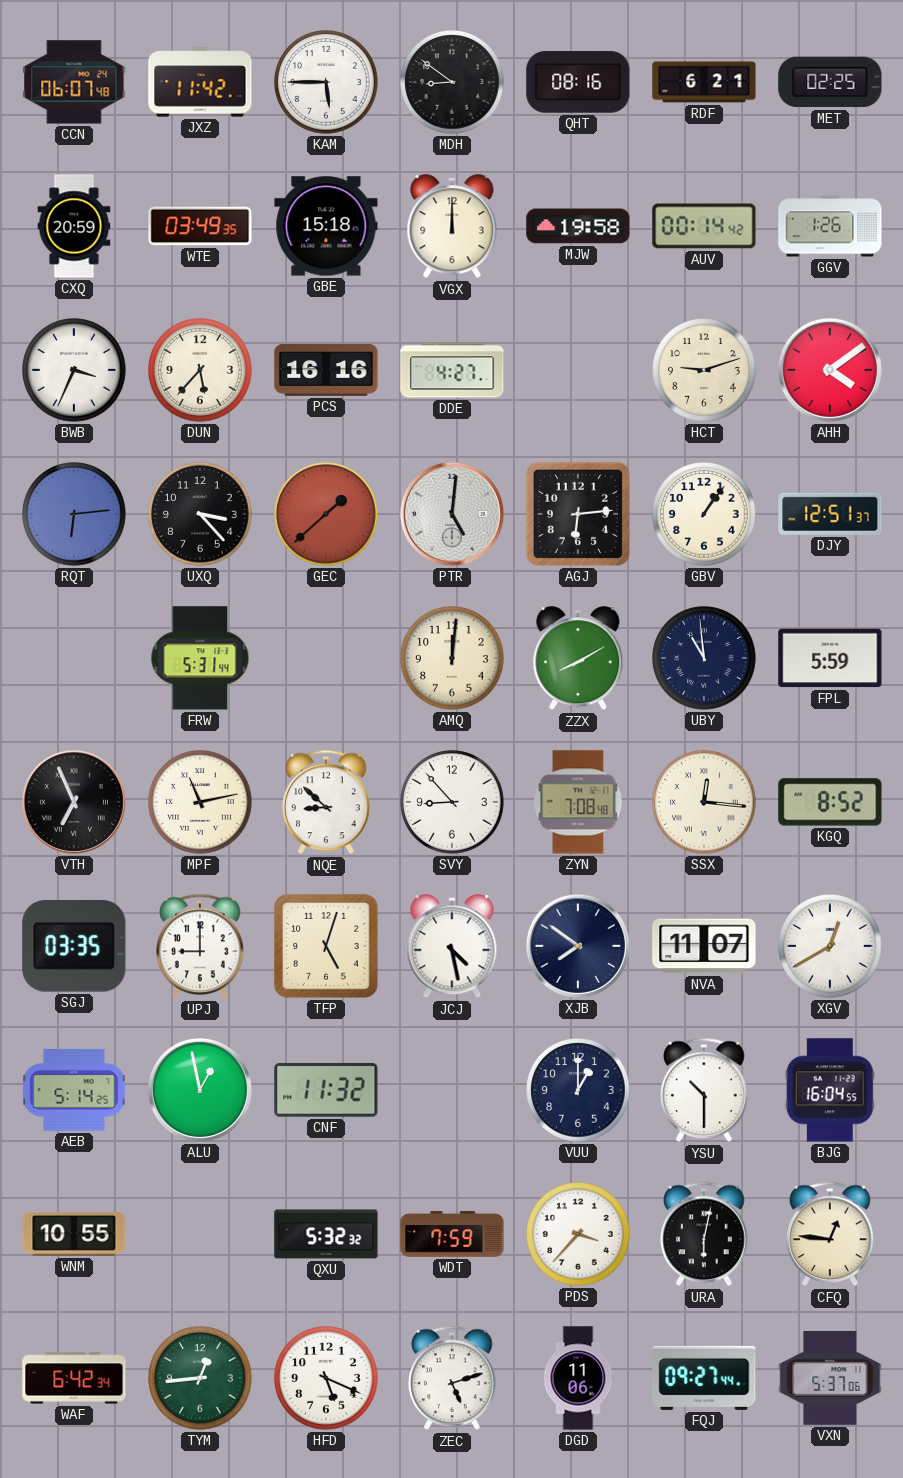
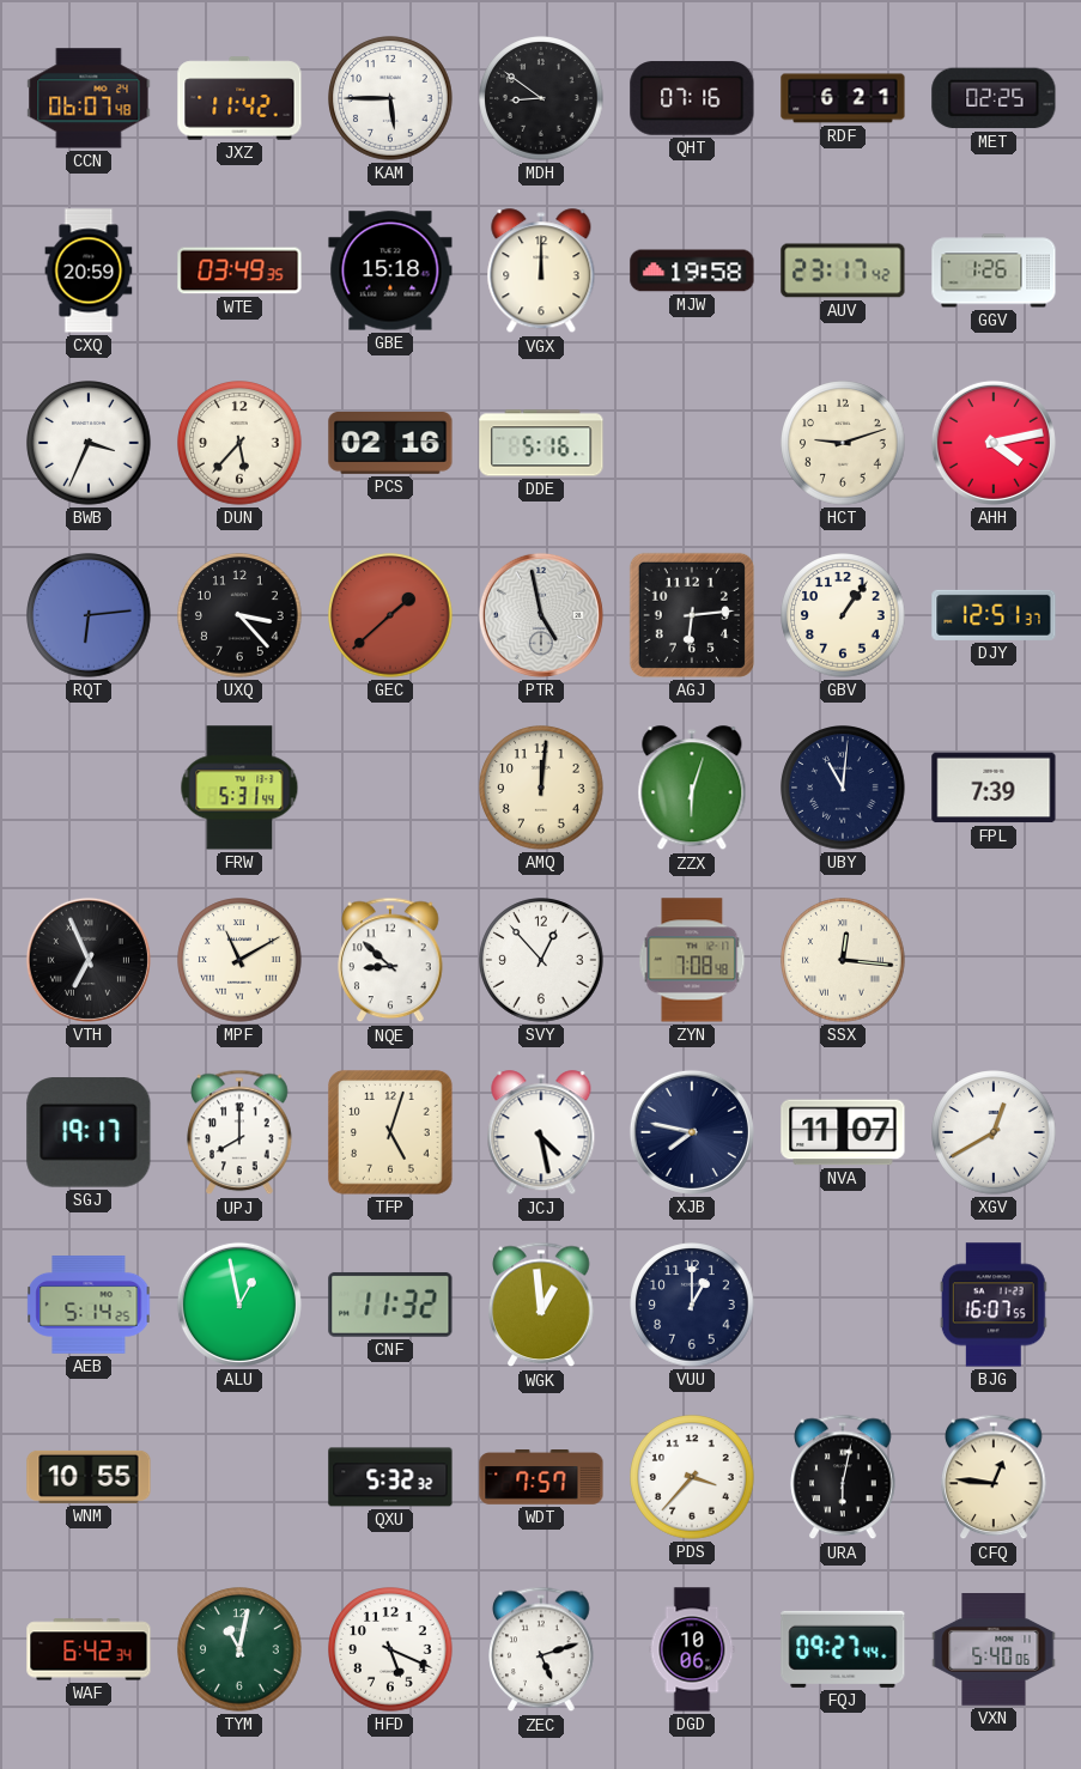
QHT: 08:16 -> 07:16 (692, 98)
AUV: 00:14 -> 23:17 (843, 270)
PCS: 16:16 -> 02:16 (390, 444)
DDE: 4:27 -> 5:16 (541, 443)
AHH: 4:09 -> 4:13 (994, 443)
PTR: 5:01 -> 4:58 (541, 615)
ZZX: 8:10 -> 6:03 (692, 789)
UBY: 10:59 -> 11:01 (843, 788)
FPL: 5:59 -> 7:39 (994, 788)
MPF: 11:13 -> 11:10 (239, 960)
SVY: 8:53 -> 12:53 (541, 960)
KGQ: 8:52 -> none (830, 802)
SGJ: 03:35 -> 19:17 (89, 1132)
UPJ: 9:00 -> 8:00 (239, 1132)
XJB: 7:51 -> 7:47 (692, 1132)
WGK: none -> 12:59 (541, 1305)
YSU: 10:30 -> none (704, 1090)
BJG: 16:04 -> 16:07 (994, 1305)
WDT: 7:59 -> 7:57 (541, 1477)
TYM: 12:44 -> 11:02 (239, 1649)
DGD: 11:06 -> 10:06 (692, 1649)
VXN: 5:37 -> 5:40 (994, 1651)
